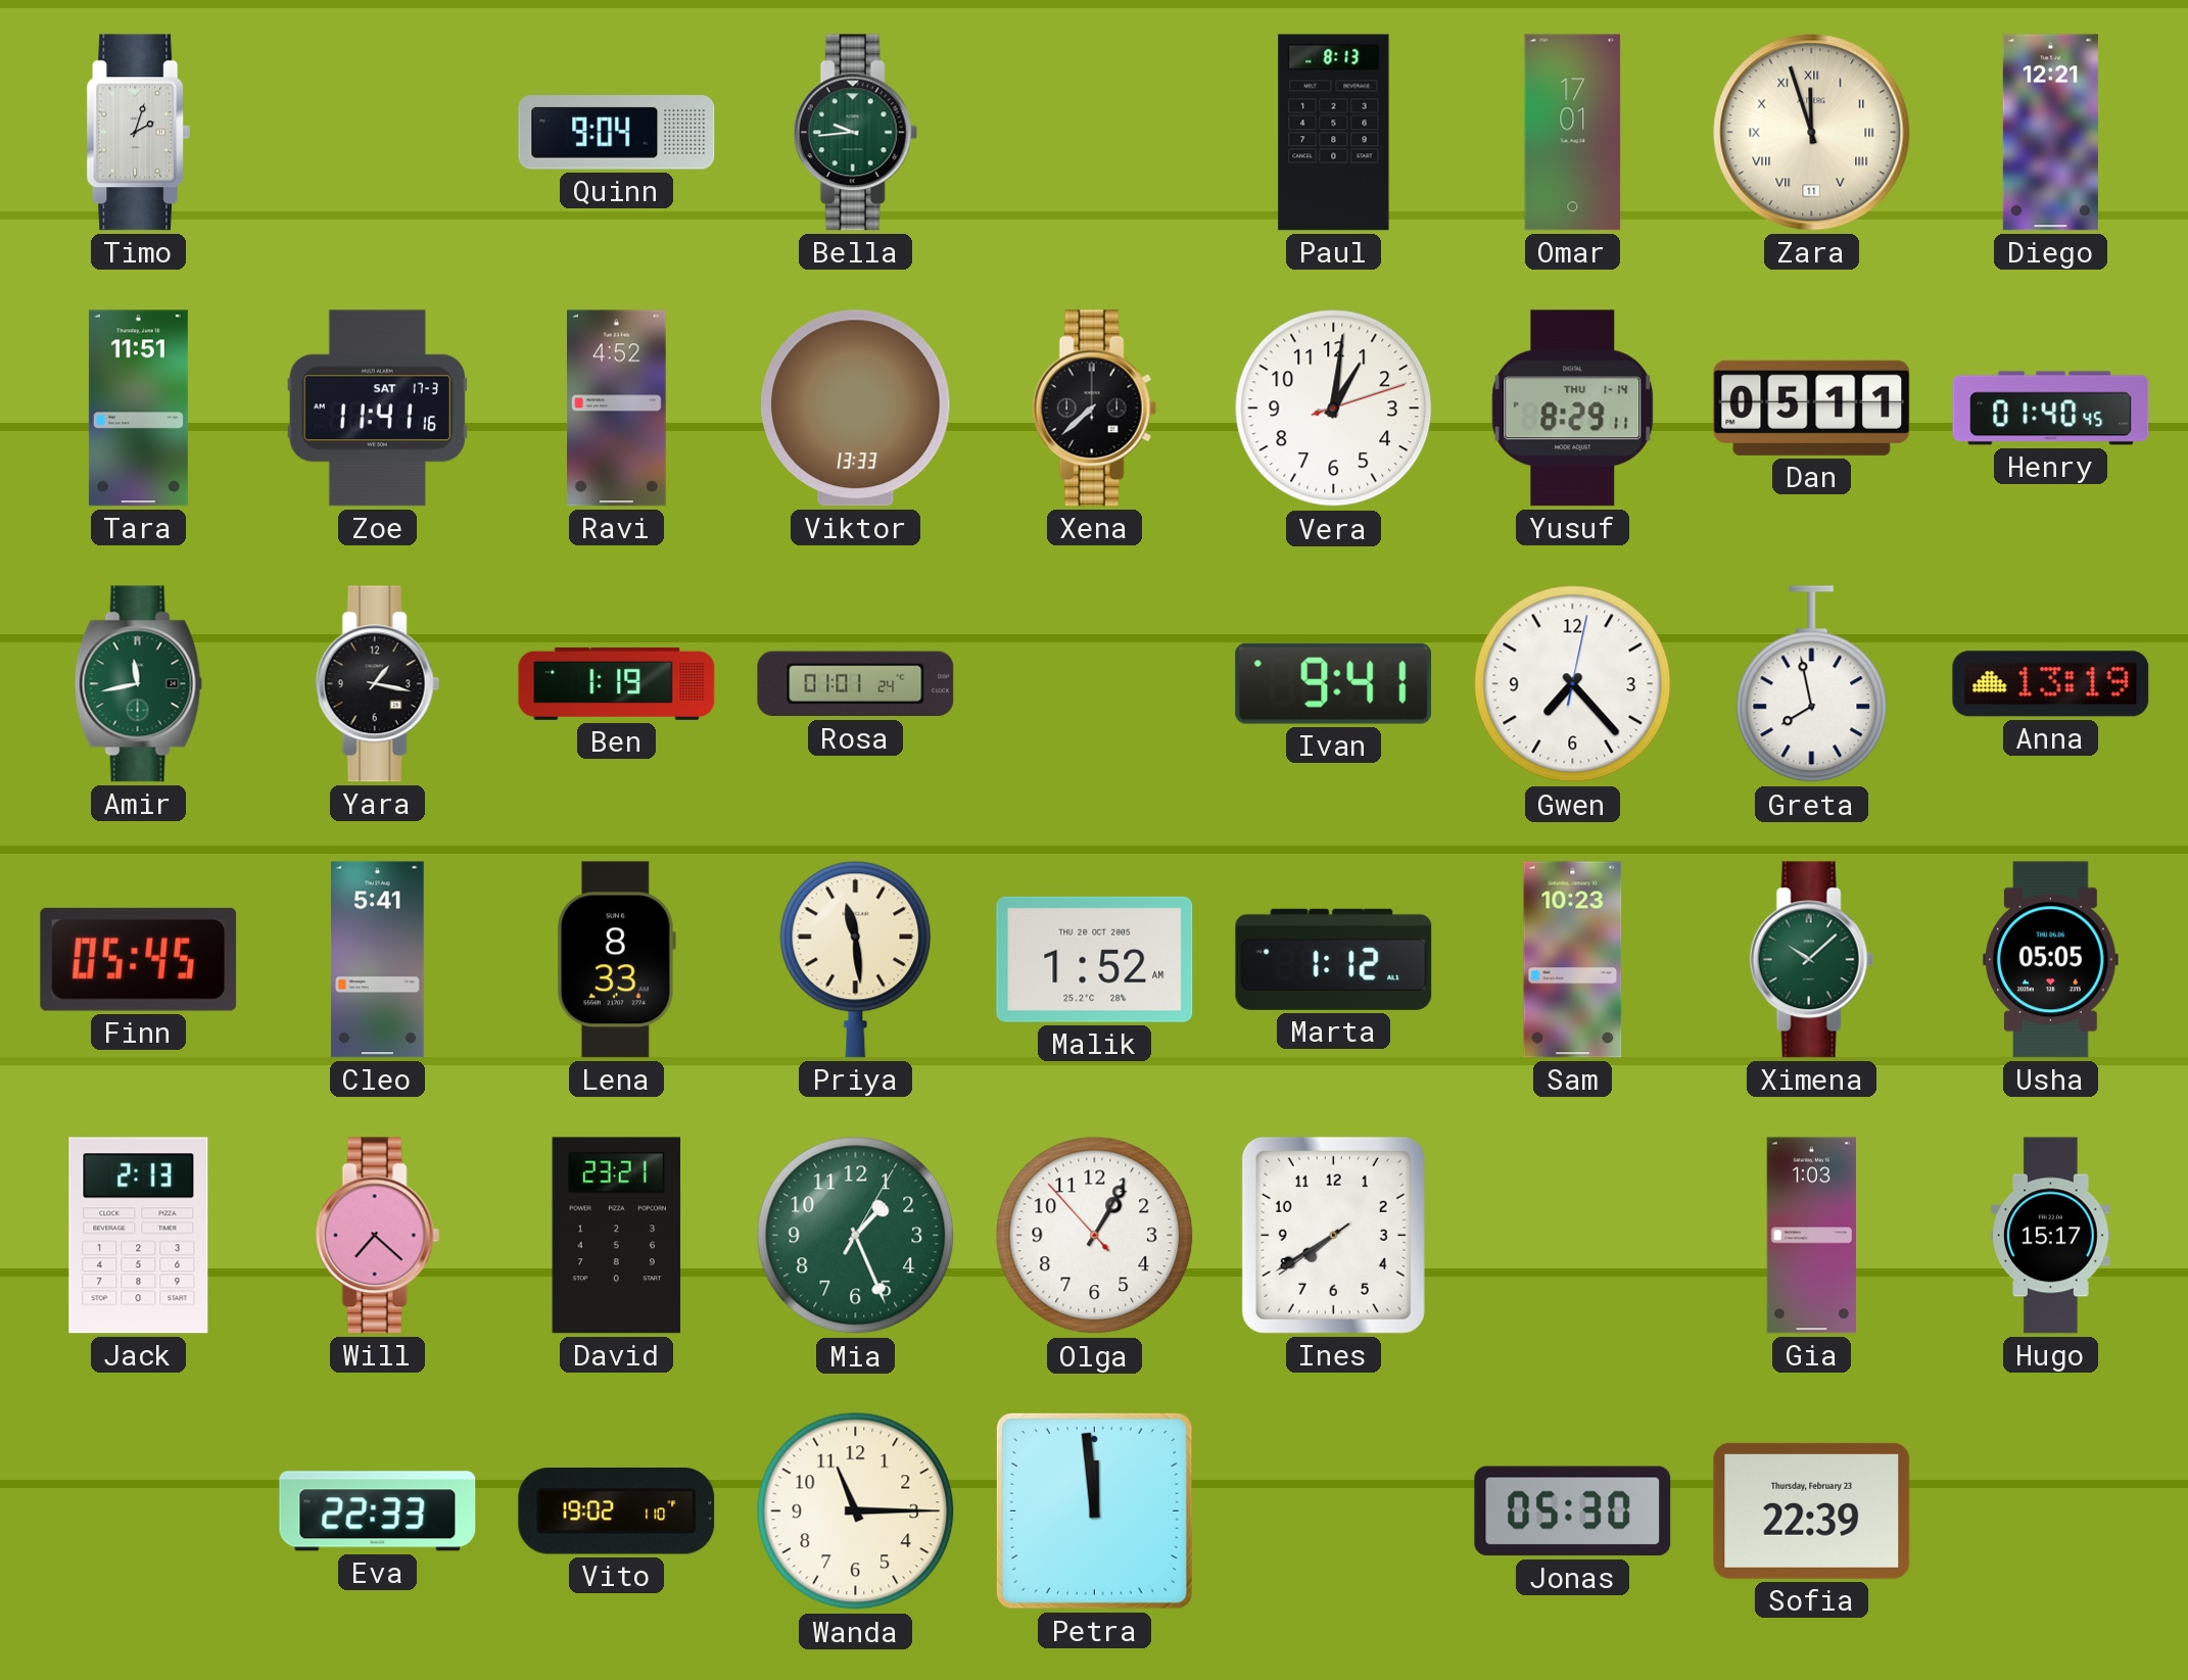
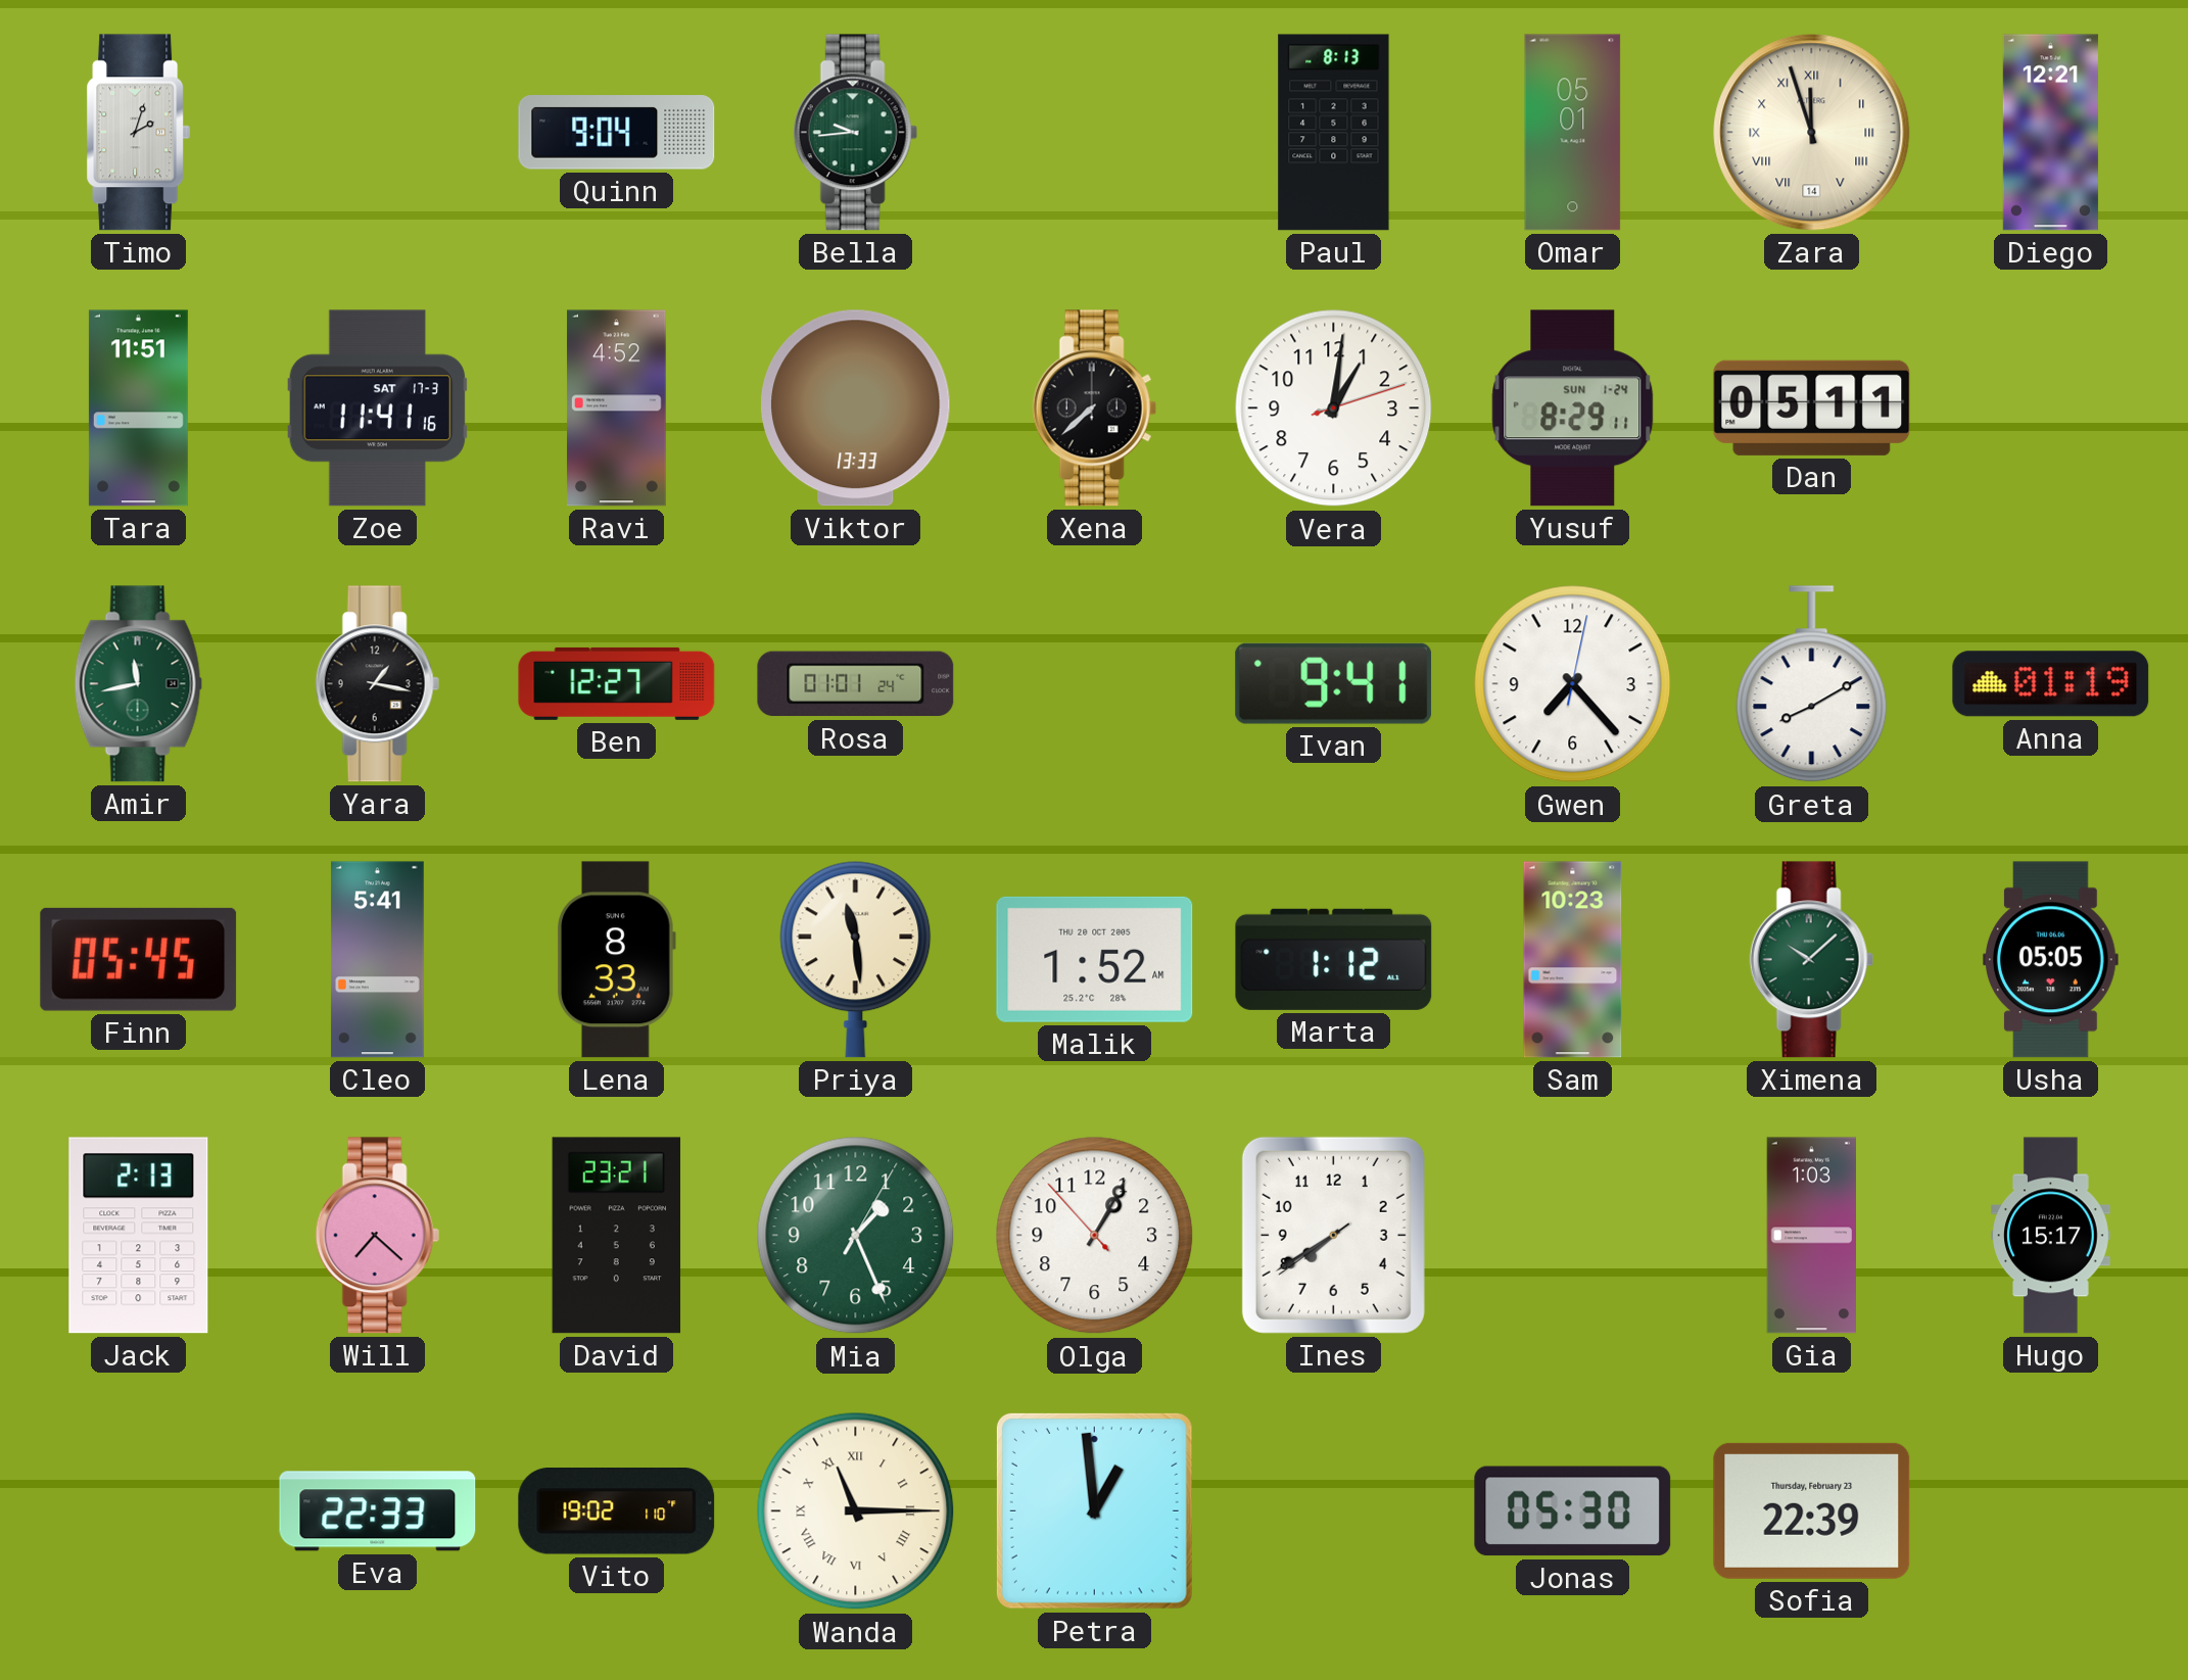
Omar: 17:01 -> 05:01 (1573, 133)
Zara date: 11 -> 14 (1812, 133)
Yusuf date: THU 1-14 -> SUN 1-24 (1573, 409)
Henry: 01:40 -> none (2051, 409)
Ben: 1:19 -> 12:27 (617, 683)
Greta: 7:58 -> 8:10 (1812, 684)
Anna: 13:19 -> 01:19 (2051, 684)
Wanda numerals: Arabic -> Roman (856, 1511)
Petra: 11:59 -> 12:59 (1094, 1510)
